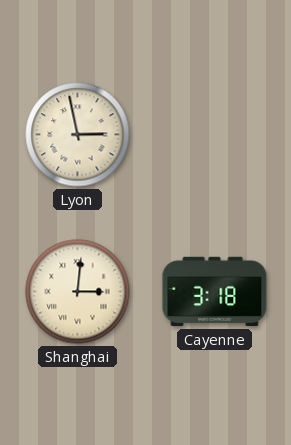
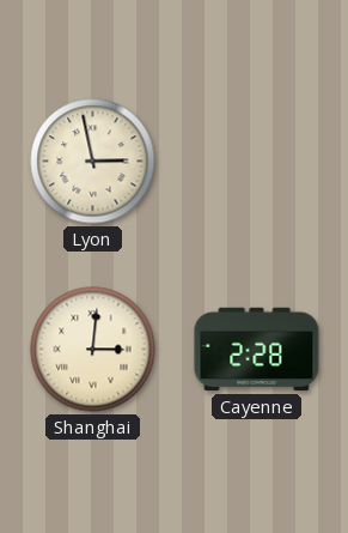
Cayenne: 3:18 -> 2:28 (257, 350)
